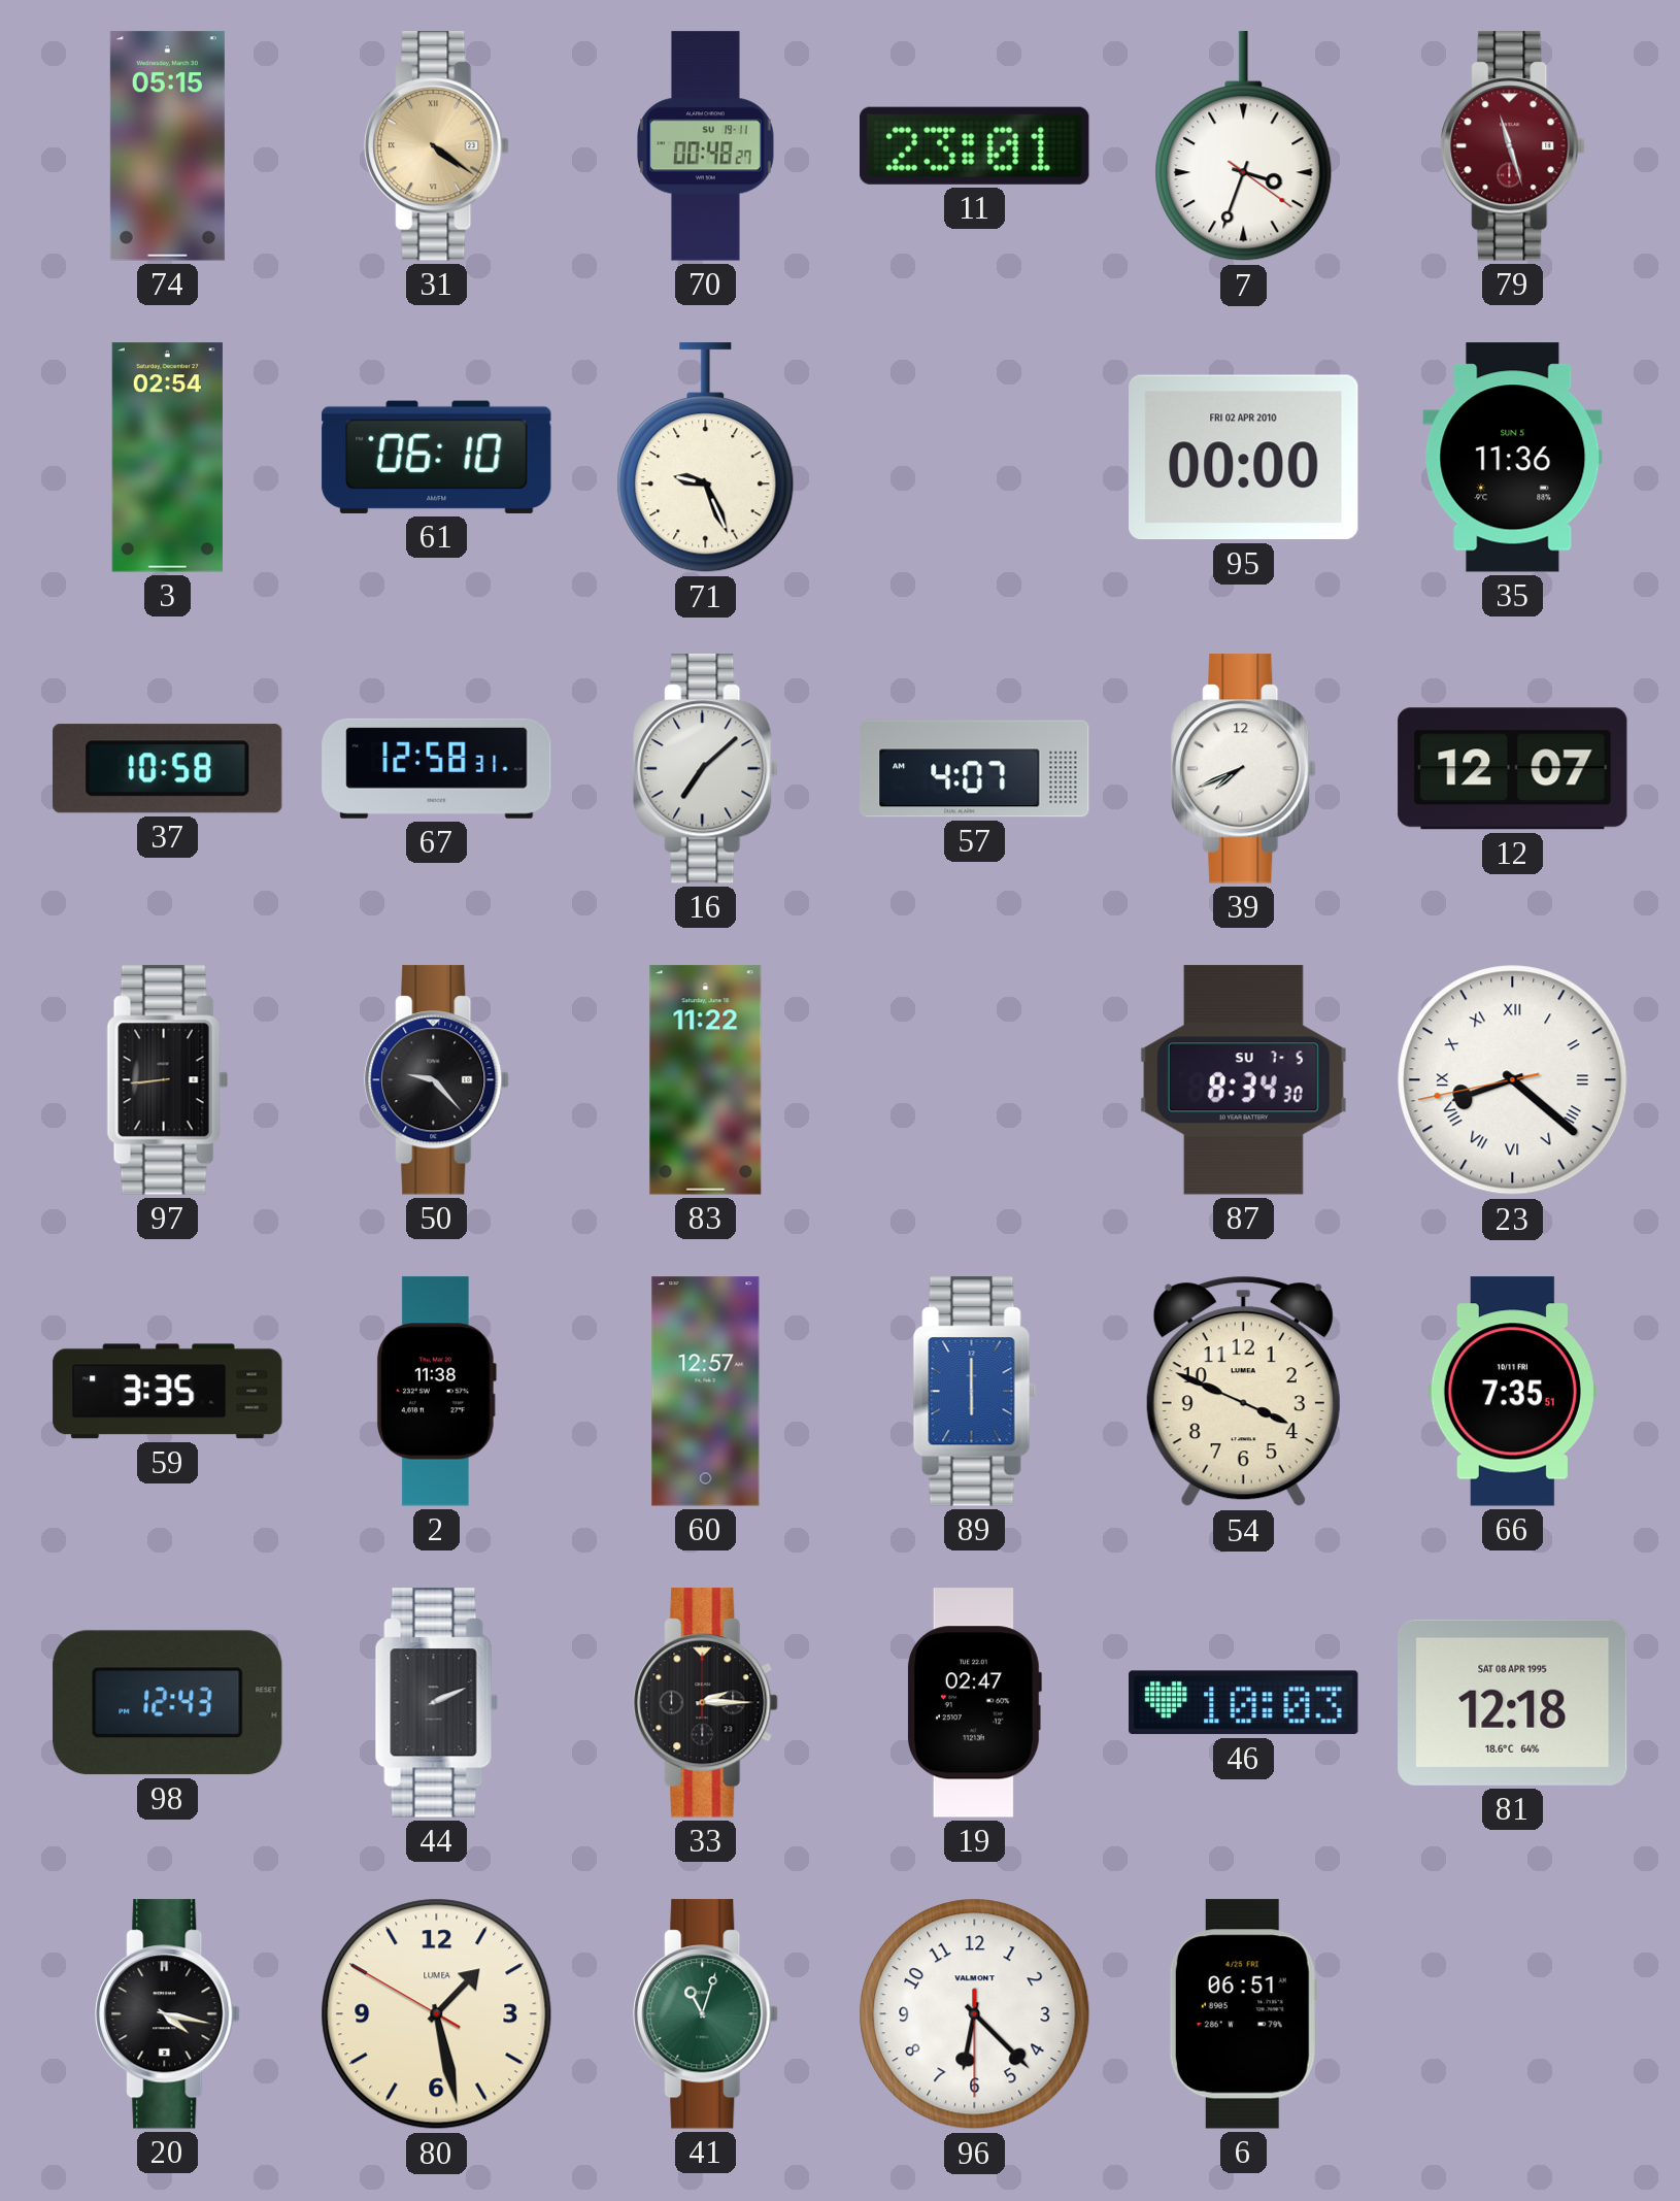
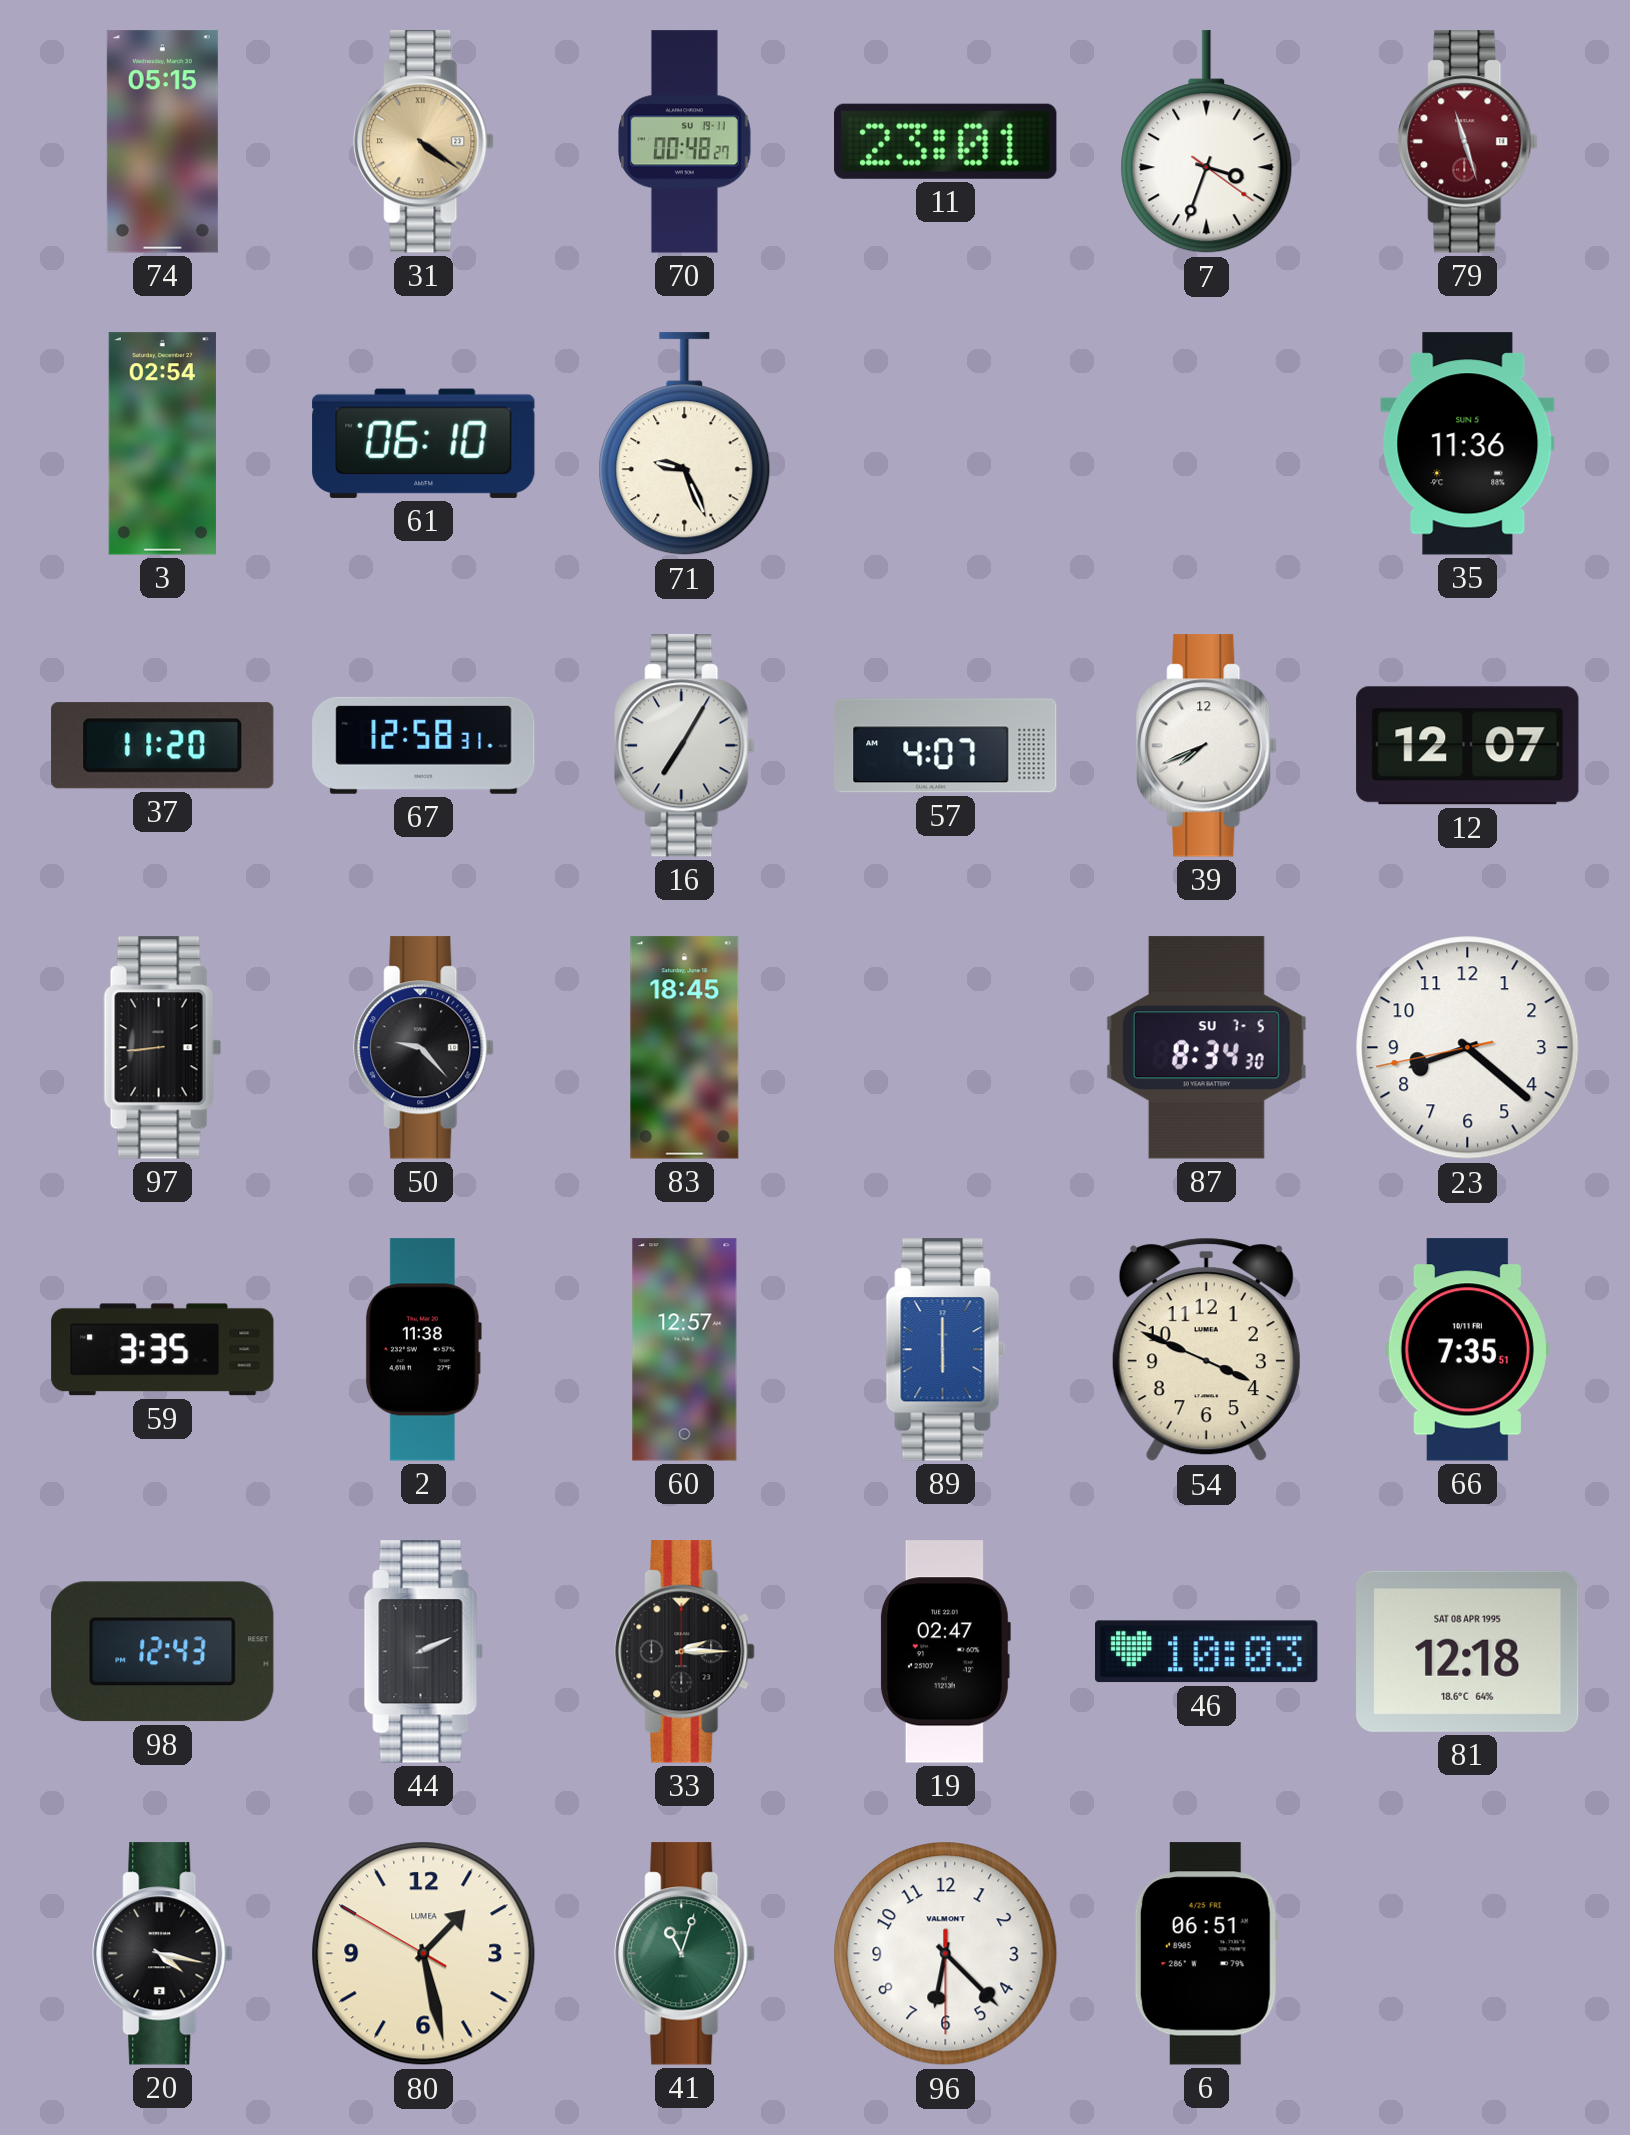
95: 00:00 -> none (1244, 458)
37: 10:58 -> 11:20 (163, 746)
16: 7:08 -> 7:05 (685, 746)
83: 11:22 -> 18:45 (685, 1048)
23 numerals: Roman -> Arabic (1468, 1048)
